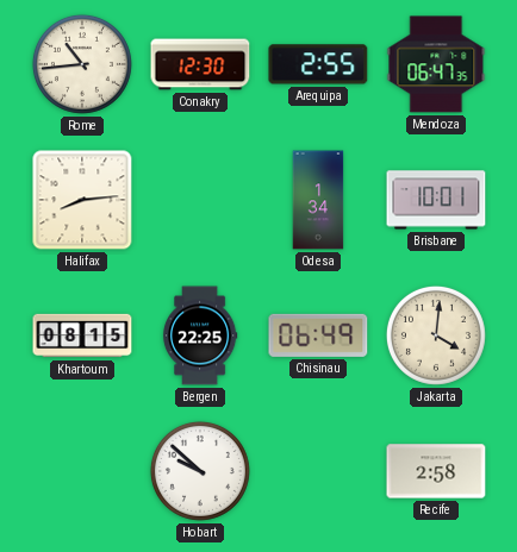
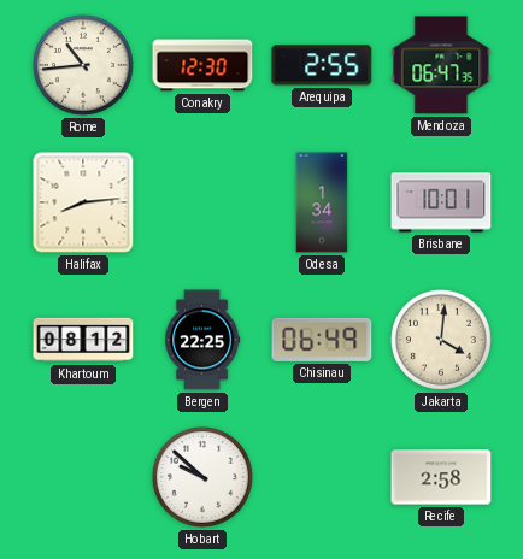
Khartoum: 08:15 -> 08:12 (83, 340)
